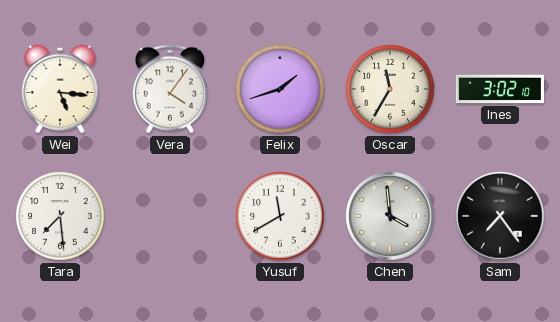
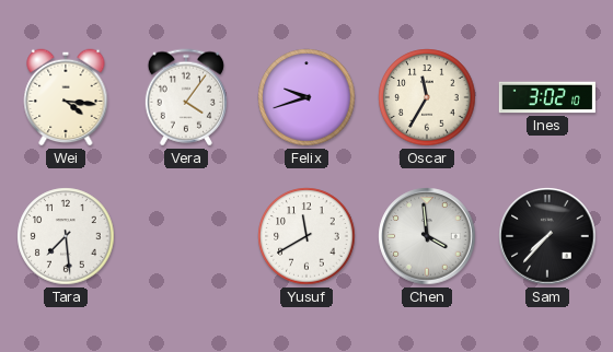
Wei: 5:16 -> 4:16 (66, 97)
Felix: 1:42 -> 9:42 (307, 97)
Sam: 7:24 -> 7:37 (547, 236)
